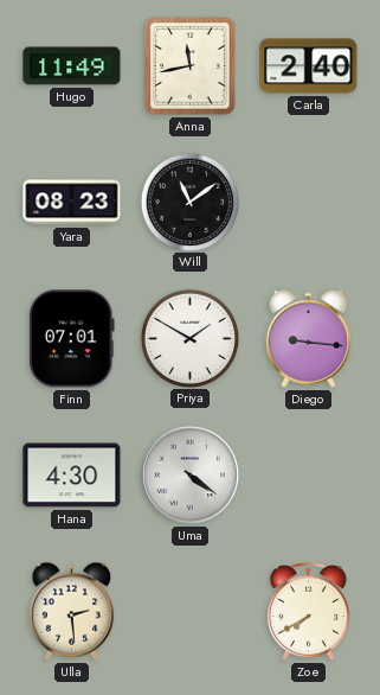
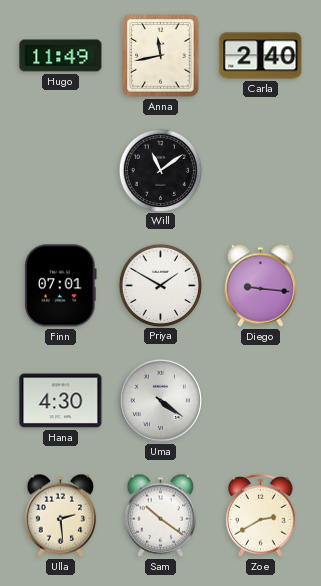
Yara: 08:23 -> none (72, 203)
Sam: none -> 10:21 (161, 515)
Zoe: 7:40 -> 2:40 (261, 516)
